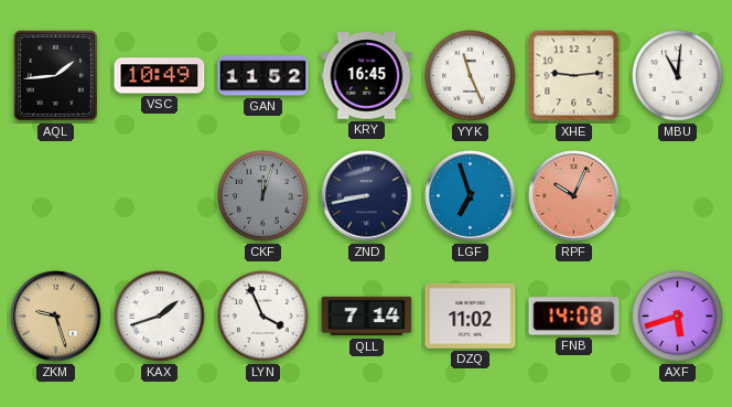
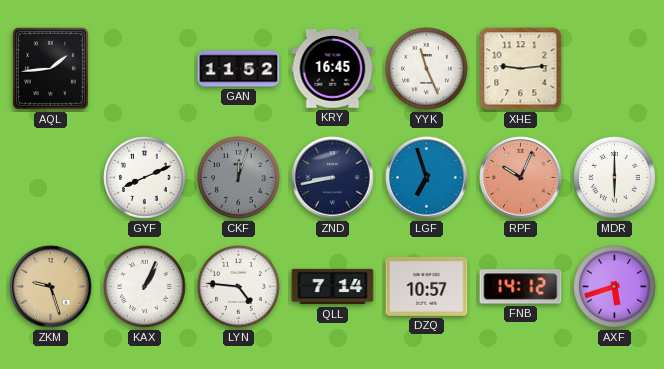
VSC: 10:49 -> none (160, 76)
MBU: 11:01 -> none (678, 76)
GYF: none -> 8:11 (145, 178)
MDR: none -> 6:00 (615, 178)
KAX: 1:42 -> 1:04 (145, 287)
LYN: 3:56 -> 4:46 (239, 287)
DZQ: 11:02 -> 10:57 (427, 286)
FNB: 14:08 -> 14:12 (521, 287)
